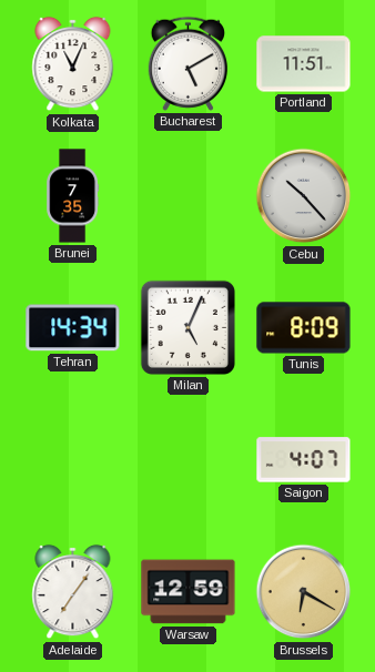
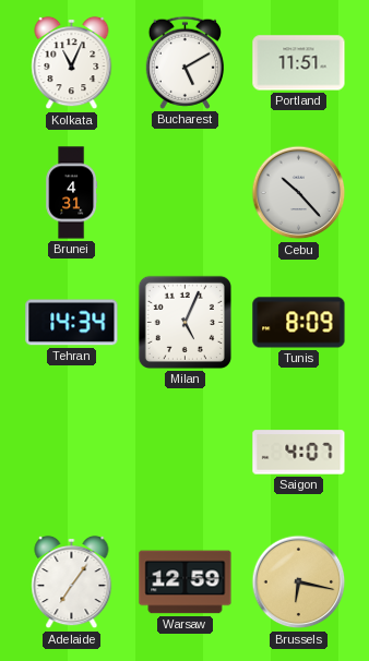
Brunei: 7:35 -> 4:31 (72, 193)
Brussels: 6:20 -> 6:17 (299, 582)
